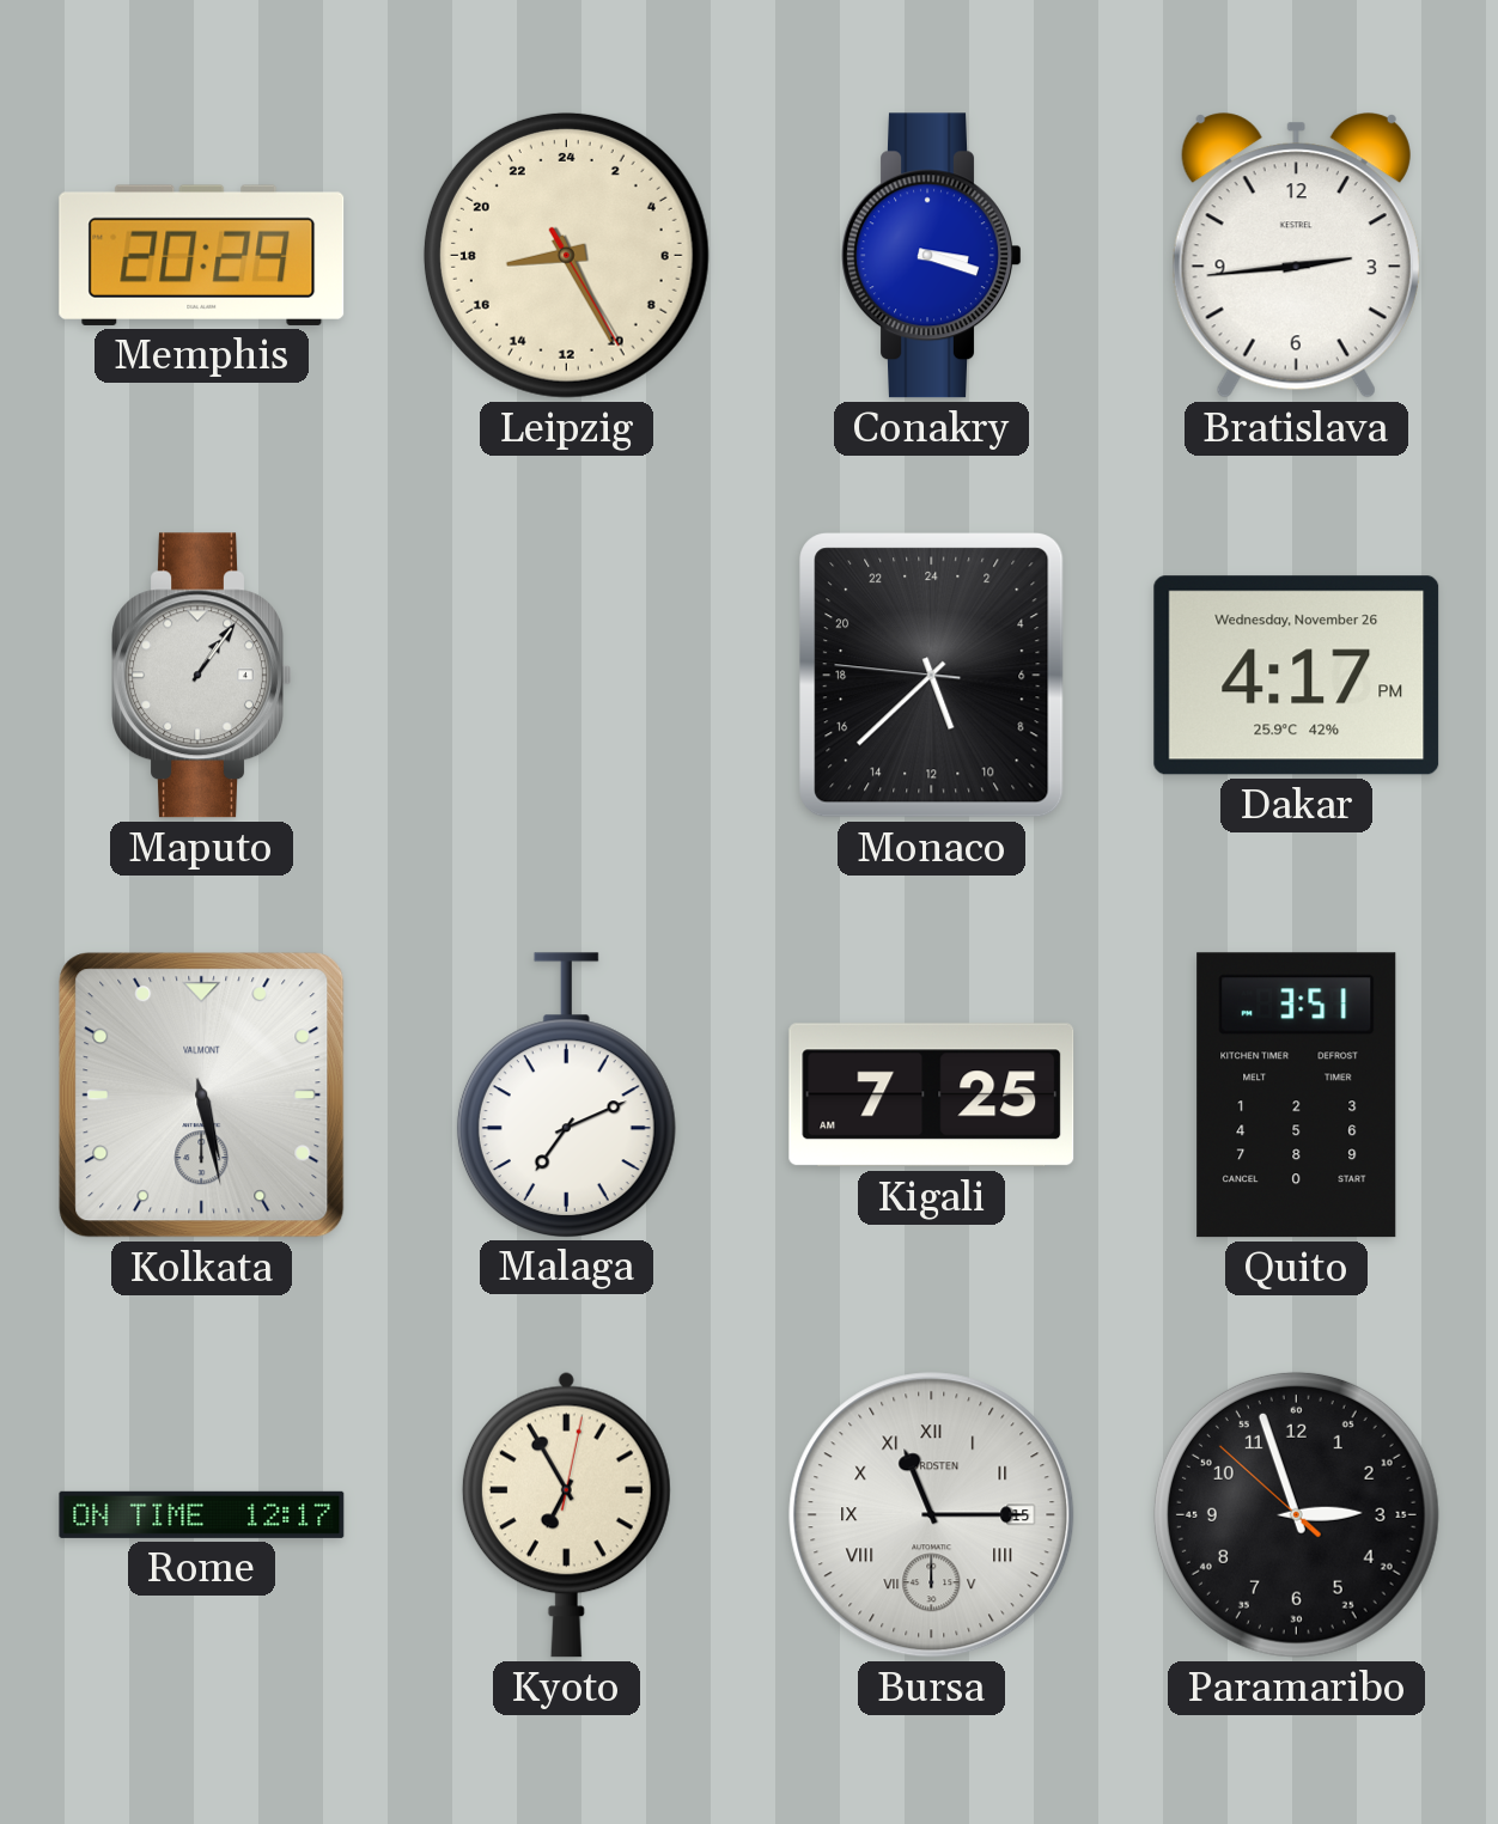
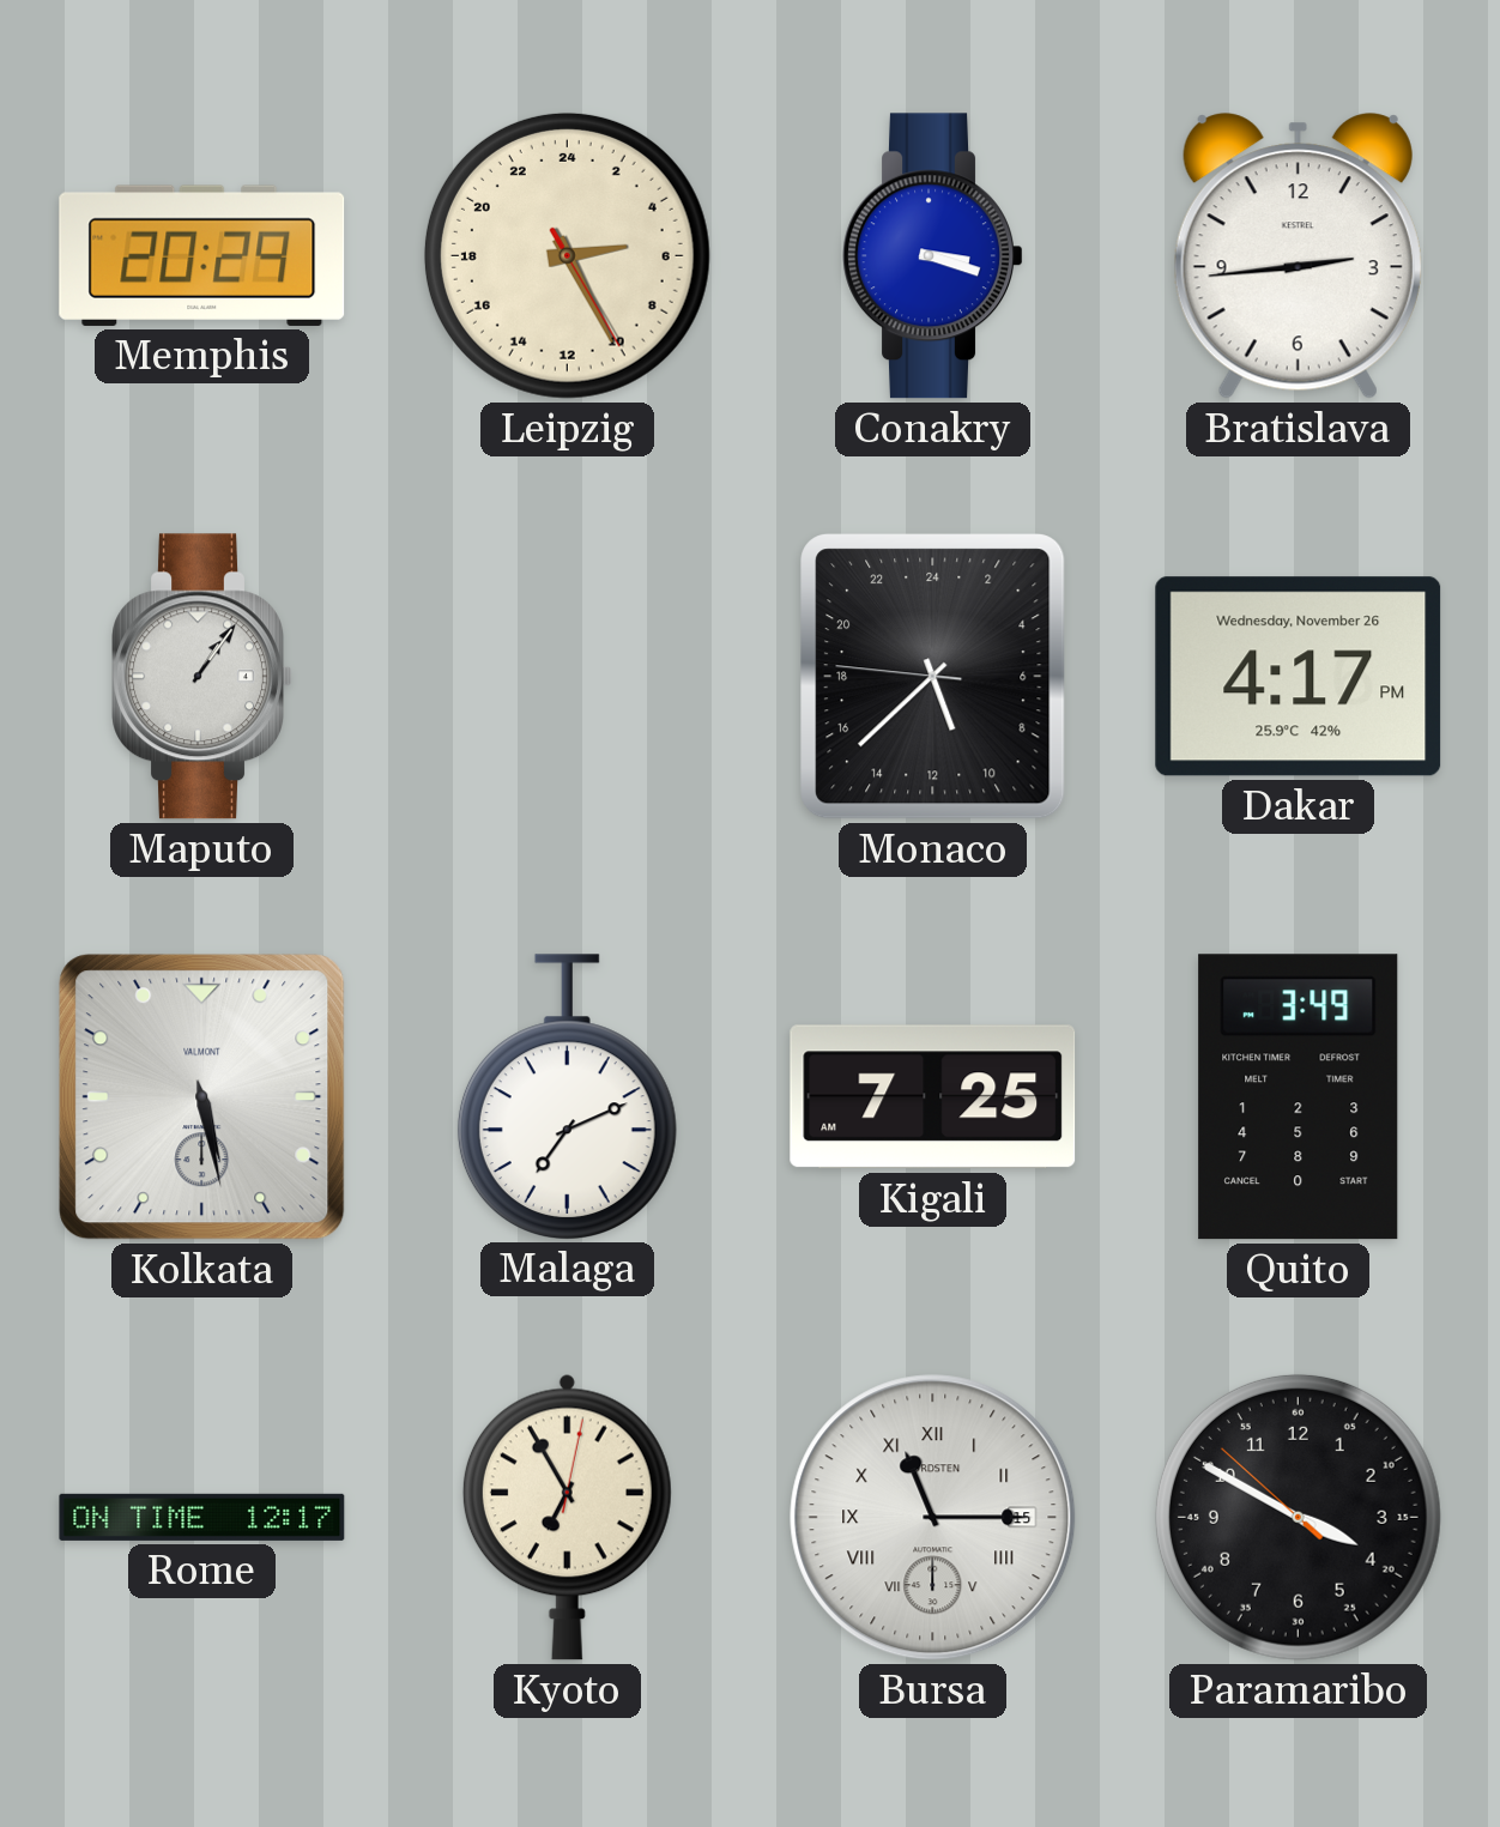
Leipzig: 17:25 -> 5:25 (567, 255)
Quito: 3:51 -> 3:49 (1299, 1097)
Paramaribo: 2:56 -> 3:49 (1298, 1517)
